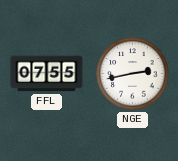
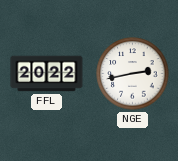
FFL: 07:55 -> 20:22 (47, 74)
